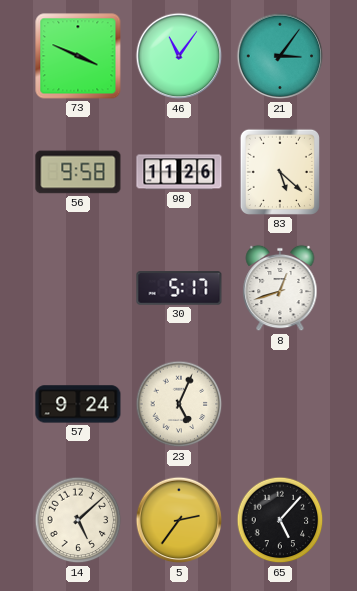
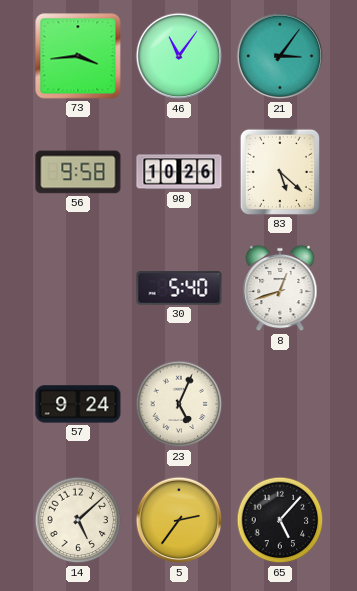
73: 3:49 -> 3:44 (78, 56)
98: 11:26 -> 10:26 (179, 172)
30: 5:17 -> 5:40 (179, 288)
